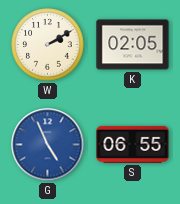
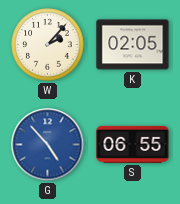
W: 2:10 -> 2:07 (48, 45)
G: 4:56 -> 4:53 (48, 145)
